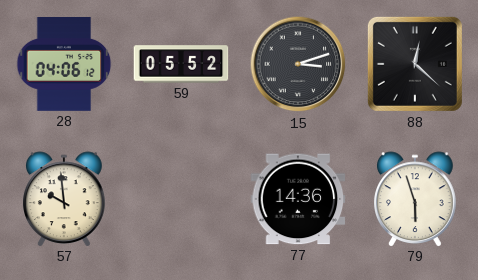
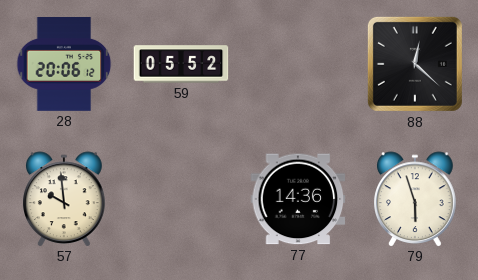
28: 04:06 -> 20:06 (64, 65)
15: 3:12 -> none (298, 64)
